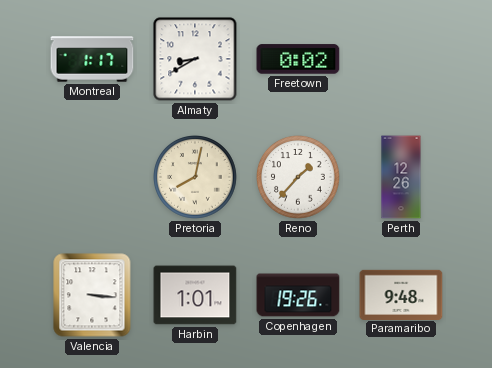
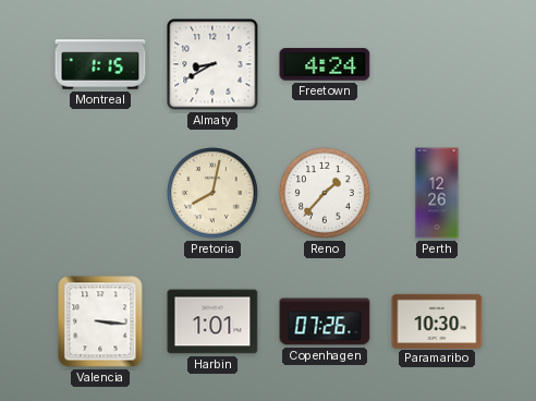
Montreal: 1:17 -> 1:15 (100, 64)
Freetown: 0:02 -> 4:24 (325, 64)
Copenhagen: 19:26 -> 07:26 (325, 321)
Paramaribo: 9:48 -> 10:30 (437, 320)
